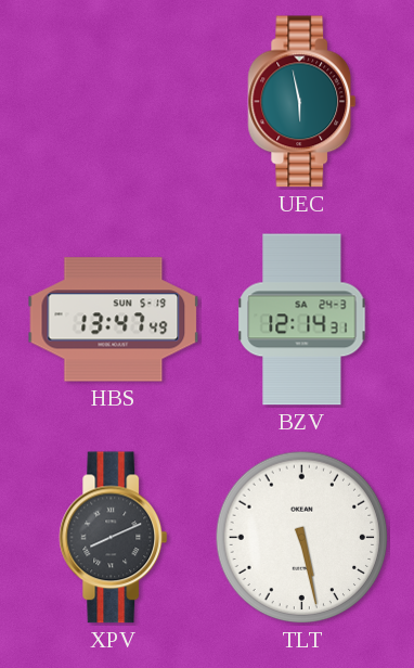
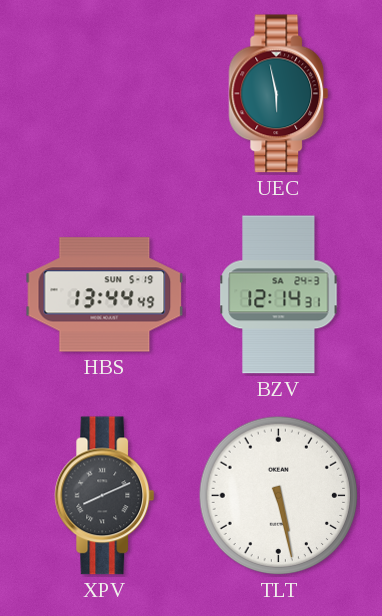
HBS: 13:47 -> 13:44 (105, 295)
